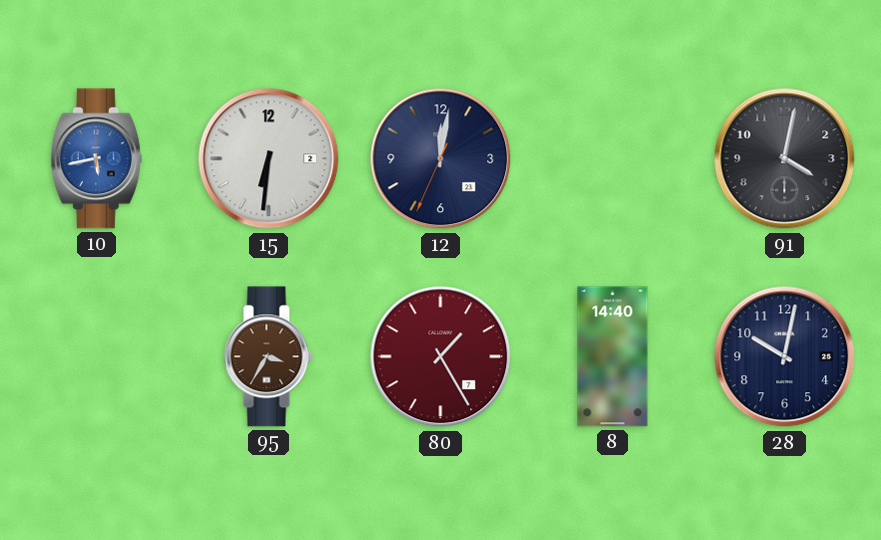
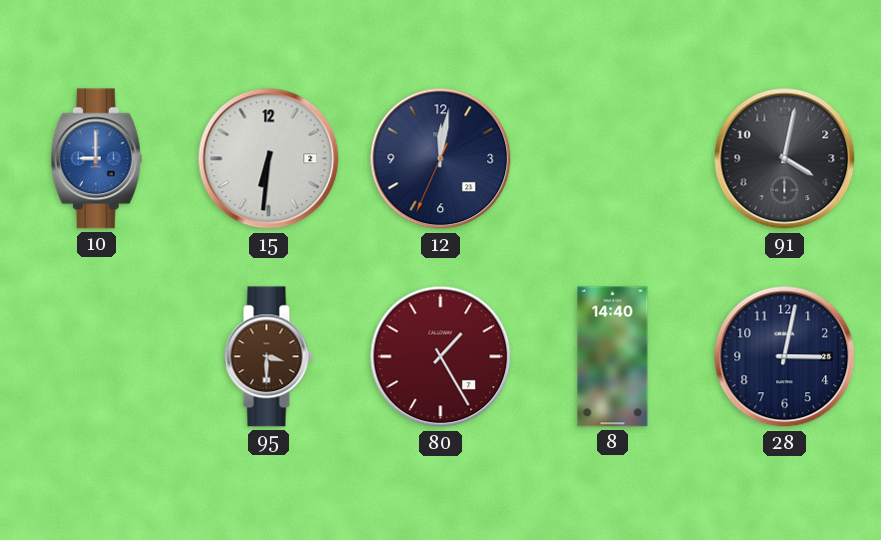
10: 5:43 -> 9:00 (96, 159)
95: 3:35 -> 3:30 (268, 357)
28: 10:02 -> 3:02 (785, 357)
